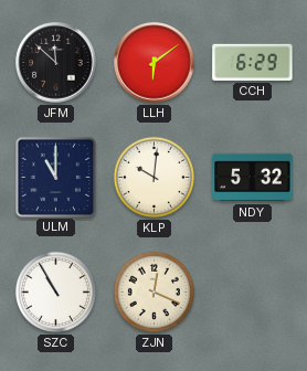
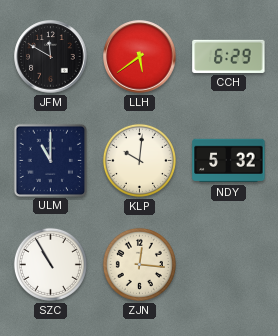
JFM: 11:52 -> 11:50 (51, 57)
LLH: 6:09 -> 5:39 (140, 57)
ZJN: 12:19 -> 12:16 (139, 264)
